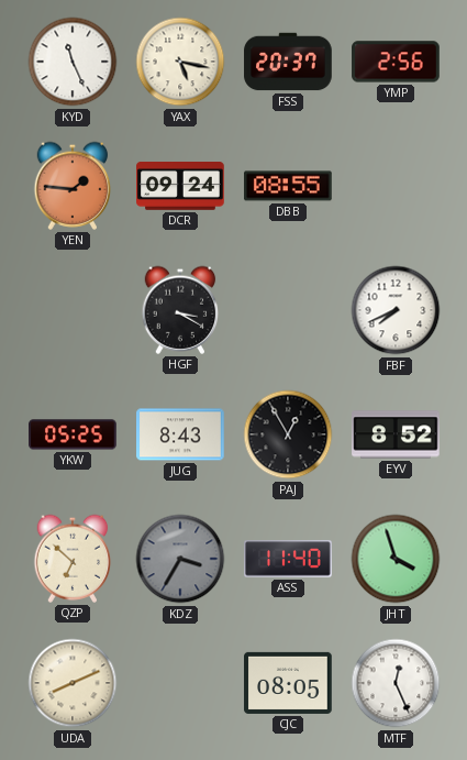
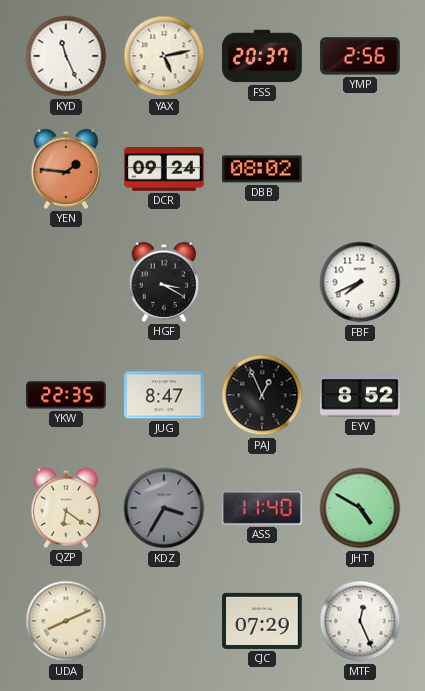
YAX: 5:17 -> 5:13 (164, 56)
DBB: 08:55 -> 08:02 (262, 169)
YKW: 05:25 -> 22:35 (66, 395)
JUG: 8:43 -> 8:47 (164, 395)
PAJ: 12:55 -> 12:56 (262, 395)
QZP: 6:52 -> 6:21 (66, 508)
JHT: 3:57 -> 4:50 (360, 508)
CJC: 08:05 -> 07:29 (262, 621)
